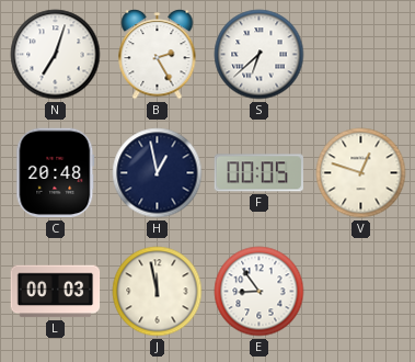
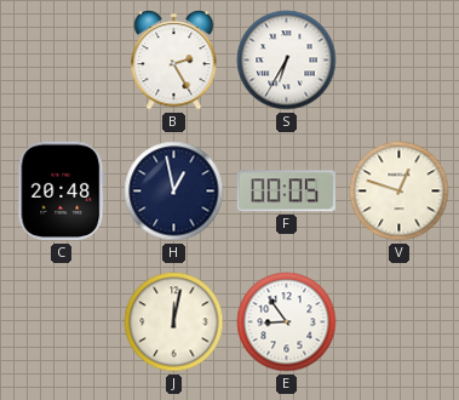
N: 7:03 -> none (56, 55)
S: 6:38 -> 6:35 (287, 61)
L: 00:03 -> none (56, 292)
J: 11:58 -> 12:02 (174, 322)
